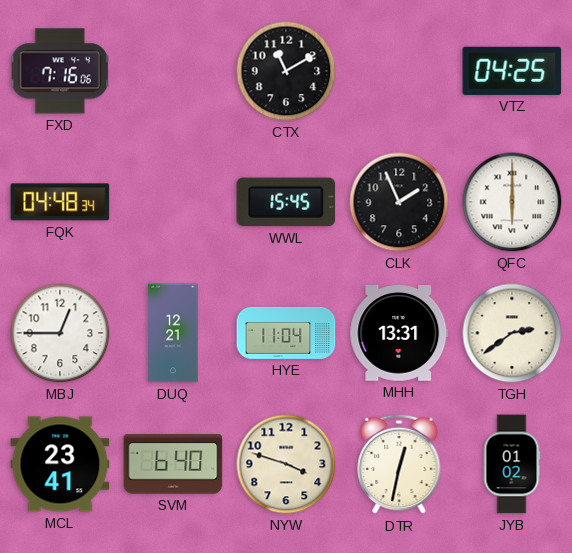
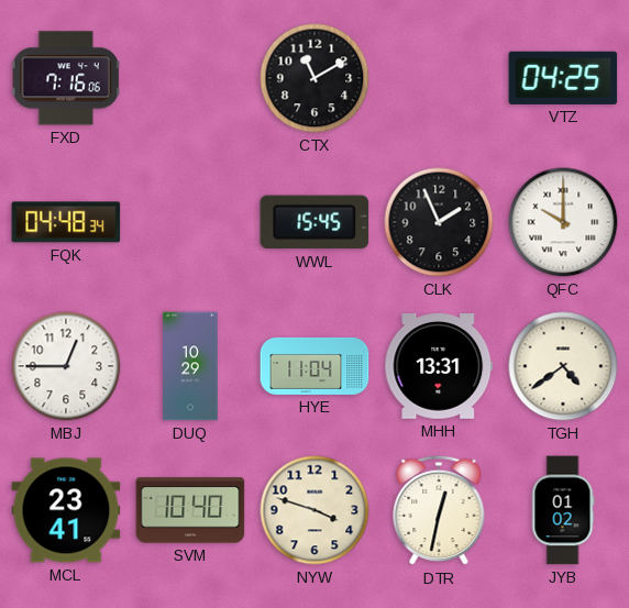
QFC: 6:00 -> 10:00 (563, 222)
DUQ: 12:21 -> 10:29 (190, 366)
TGH: 2:39 -> 4:39 (563, 366)
SVM: 6:40 -> 10:40 (190, 510)
